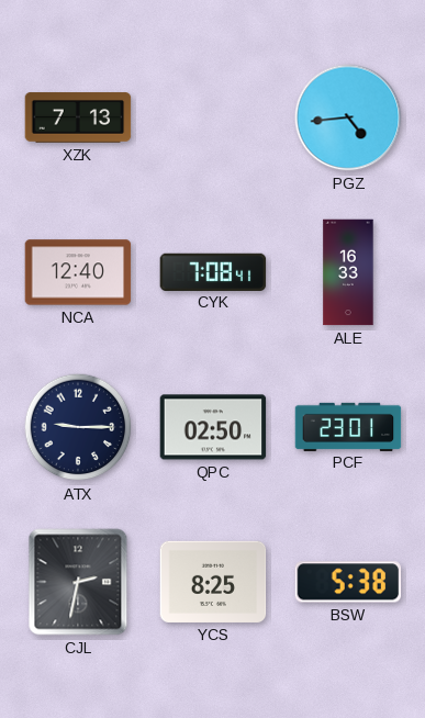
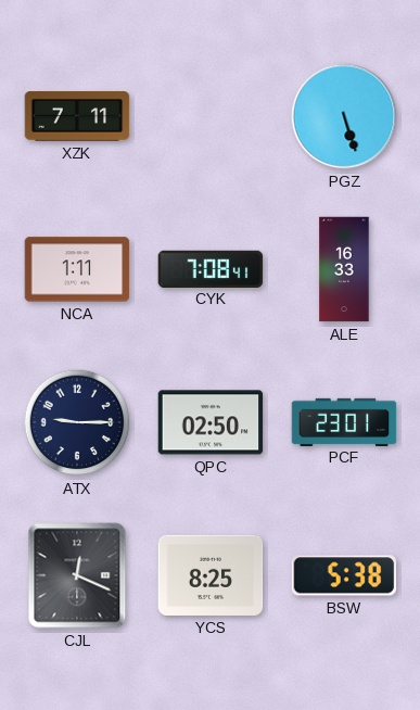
XZK: 7:13 -> 7:11 (77, 116)
PGZ: 4:44 -> 5:27 (344, 116)
NCA: 12:40 -> 1:11 (77, 269)
CJL: 2:32 -> 12:19 (77, 575)
